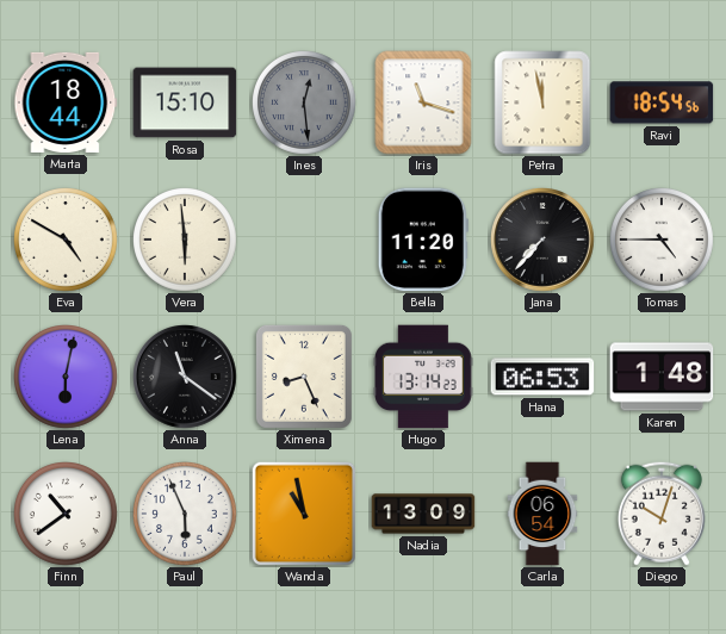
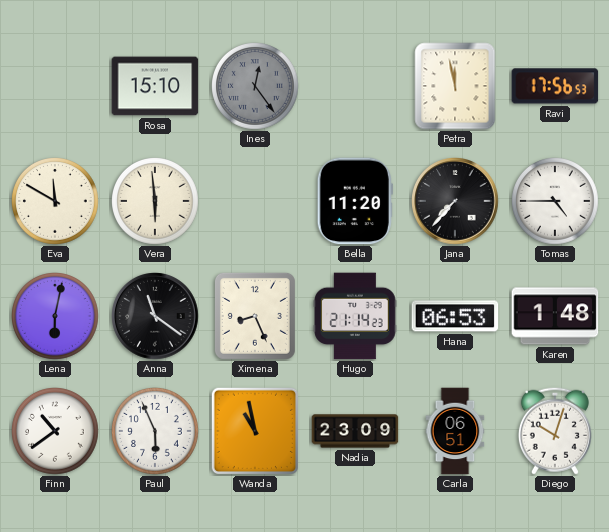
Marta: 18:44 -> none (66, 102)
Ines: 12:29 -> 12:24 (256, 87)
Iris: 11:18 -> none (423, 102)
Ravi: 18:54 -> 17:56 (555, 86)
Eva: 4:50 -> 11:50 (56, 202)
Hugo: 13:14 -> 21:14 (355, 316)
Nadia: 13:09 -> 23:09 (355, 431)
Carla: 06:54 -> 06:51 (455, 431)
